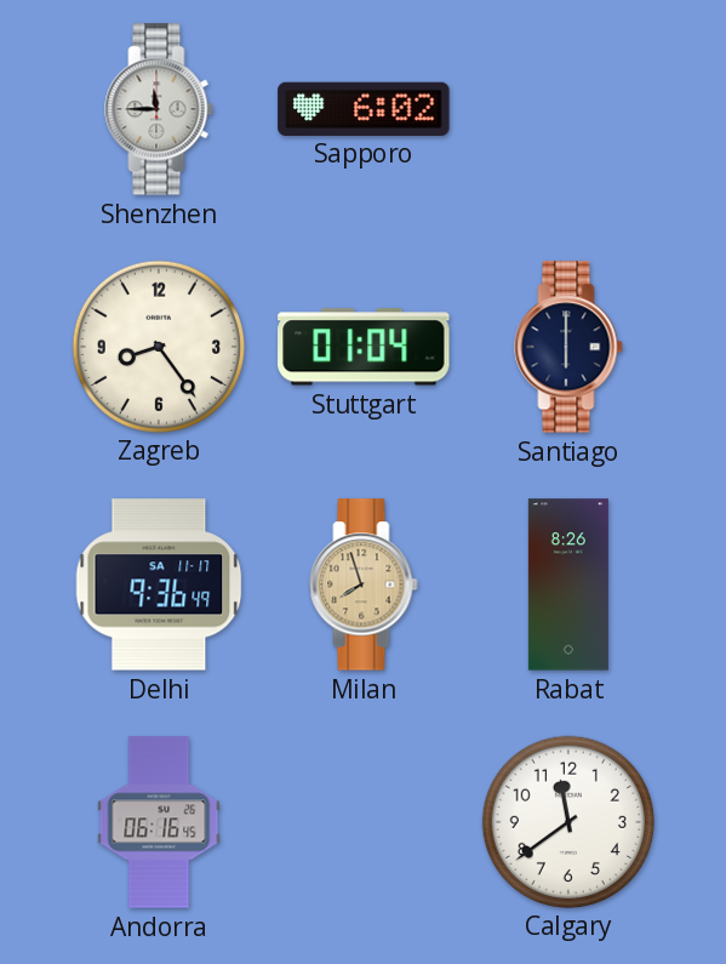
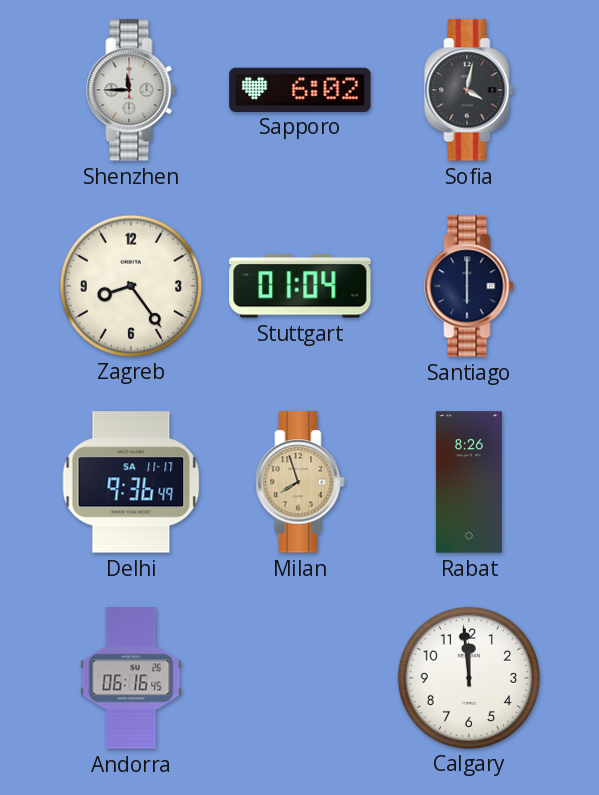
Sofia: none -> 4:02 (469, 90)
Calgary: 11:39 -> 11:59 (468, 677)
